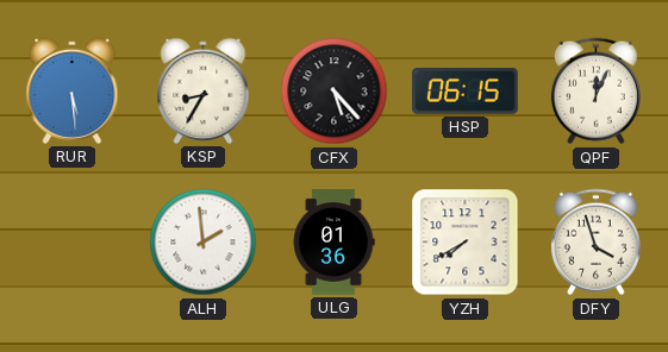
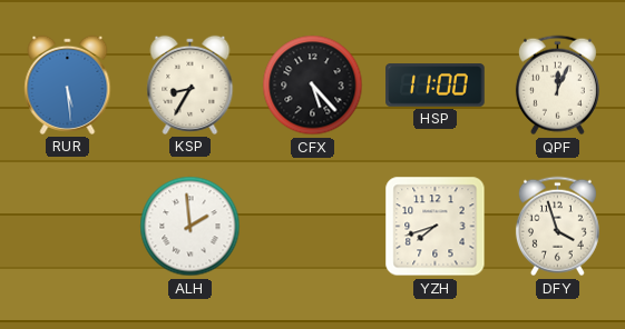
HSP: 06:15 -> 11:00 (436, 86)
ULG: 01:36 -> none (333, 243)
YZH: 7:40 -> 7:42 (436, 227)
